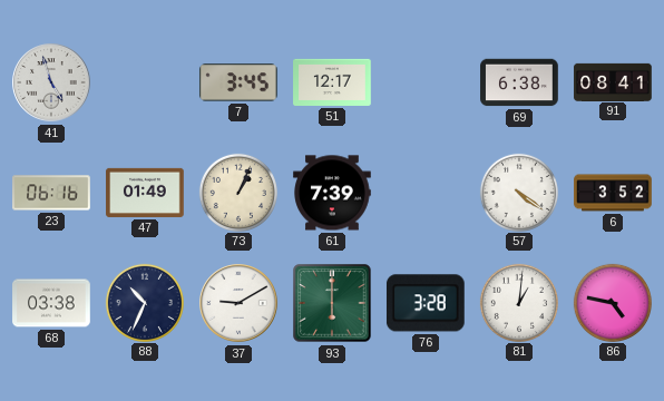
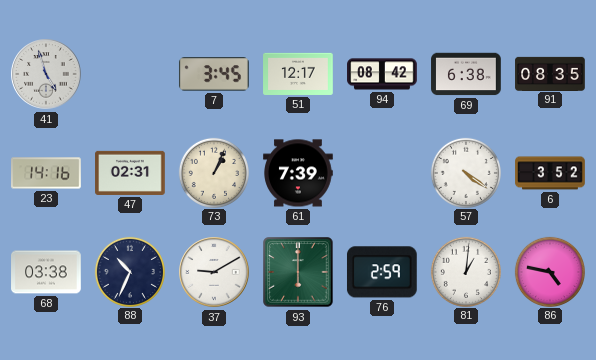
94: none -> 08:42 (382, 74)
91: 08:41 -> 08:35 (550, 73)
23: 06:16 -> 14:16 (46, 173)
47: 01:49 -> 02:31 (130, 173)
76: 3:28 -> 2:59 (382, 272)
